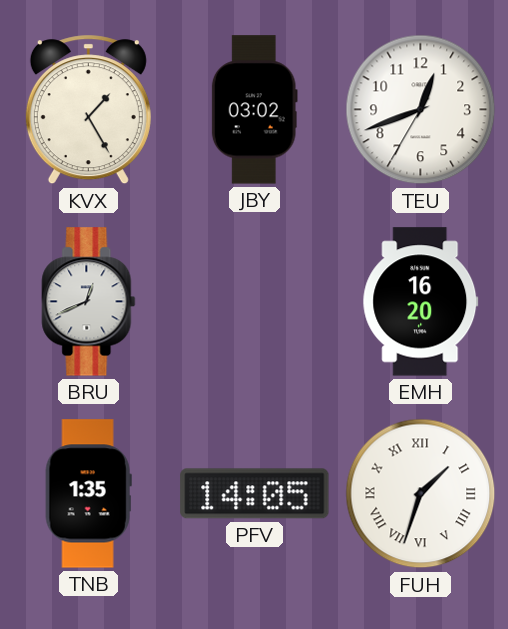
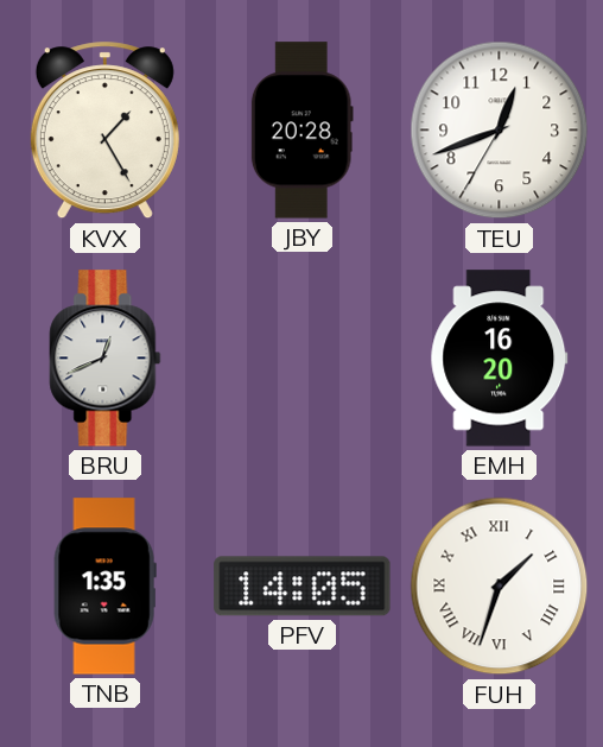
JBY: 03:02 -> 20:28 (301, 131)
